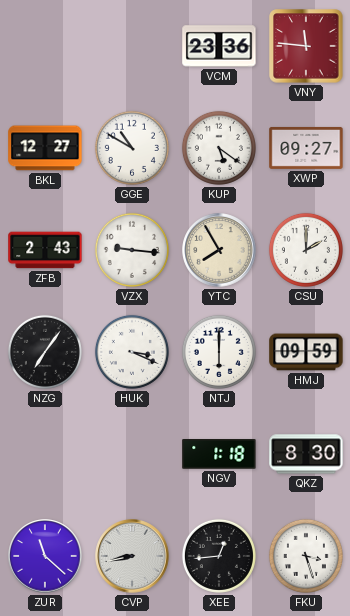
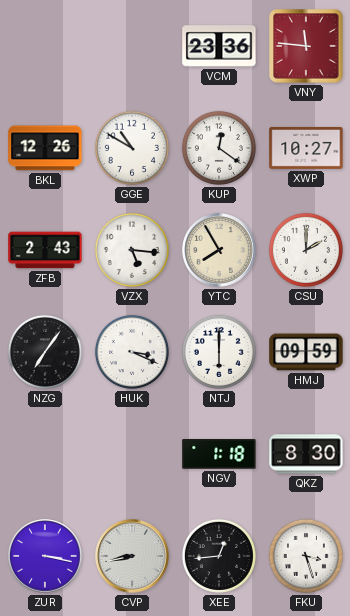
BKL: 12:27 -> 12:26 (45, 148)
KUP: 5:21 -> 12:21 (219, 148)
XWP: 09:27 -> 10:27 (306, 148)
VZX: 9:16 -> 5:16 (132, 250)
ZUR: 11:22 -> 3:17 (45, 556)
